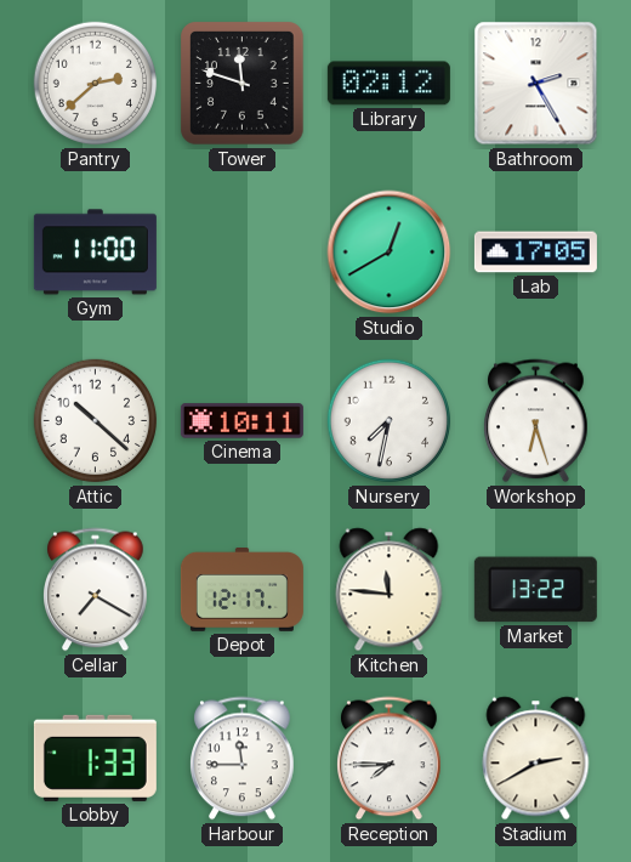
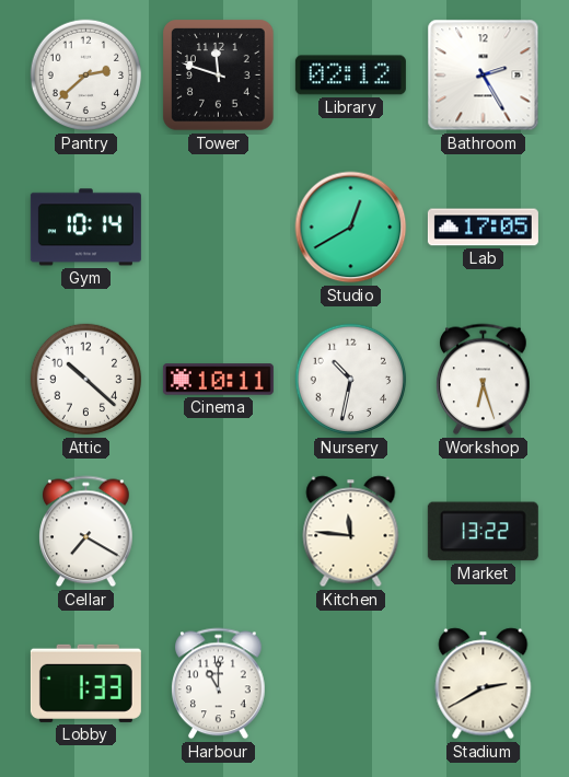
Gym: 11:00 -> 10:14 (85, 228)
Nursery: 7:32 -> 10:32 (351, 380)
Depot: 12:17 -> none (241, 590)
Harbour: 11:45 -> 11:00 (219, 684)
Reception: 7:45 -> none (390, 759)
